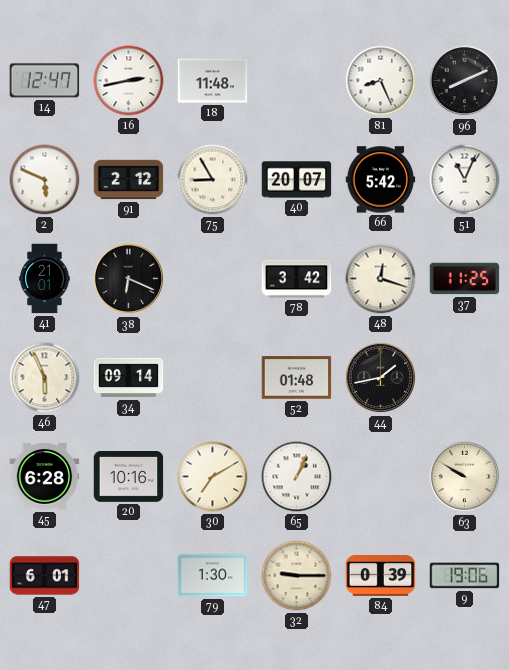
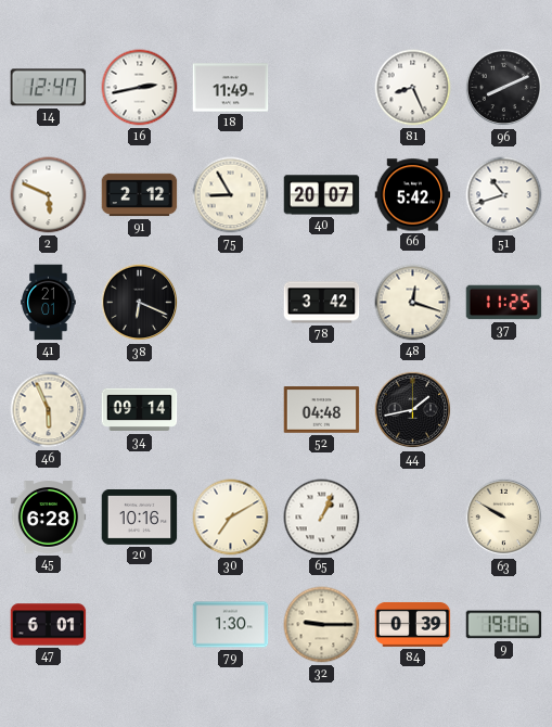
18: 11:48 -> 11:49 (231, 88)
51: 11:04 -> 10:42 (504, 195)
52: 01:48 -> 04:48 (322, 410)
